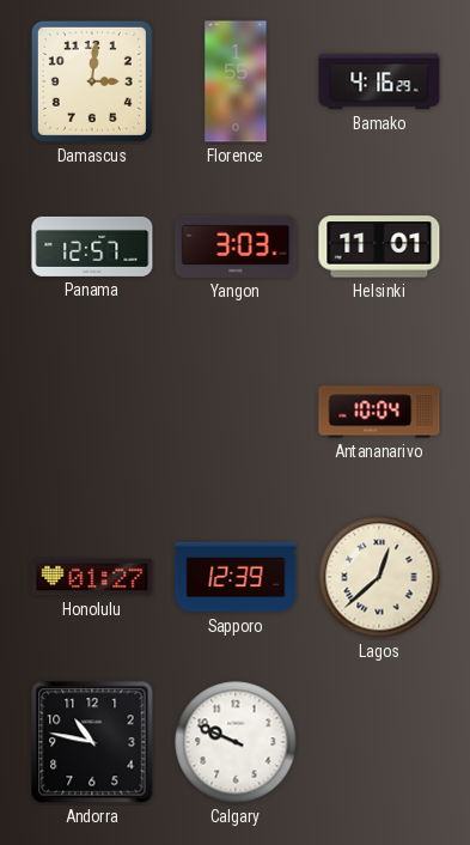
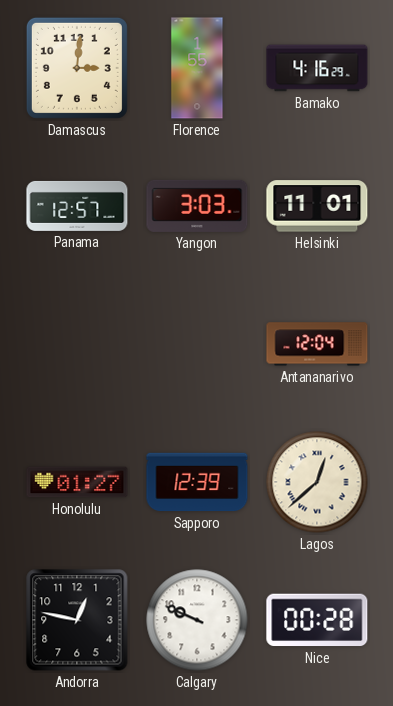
Antananarivo: 10:04 -> 12:04 (317, 344)
Andorra: 10:47 -> 12:47 (77, 620)
Nice: none -> 00:28 (317, 620)
